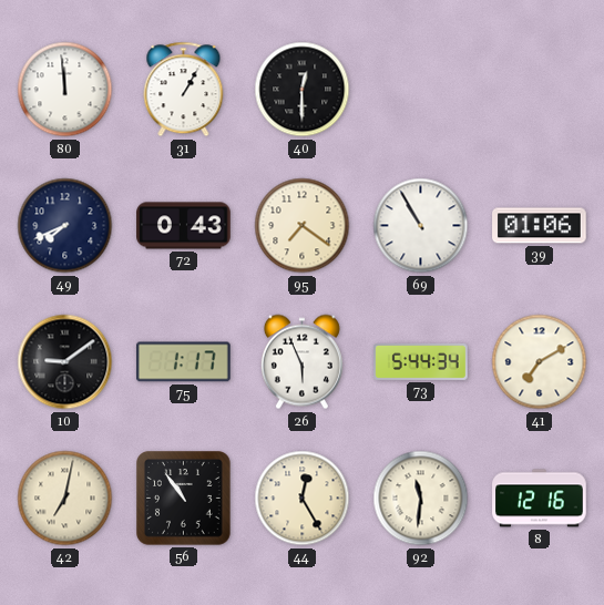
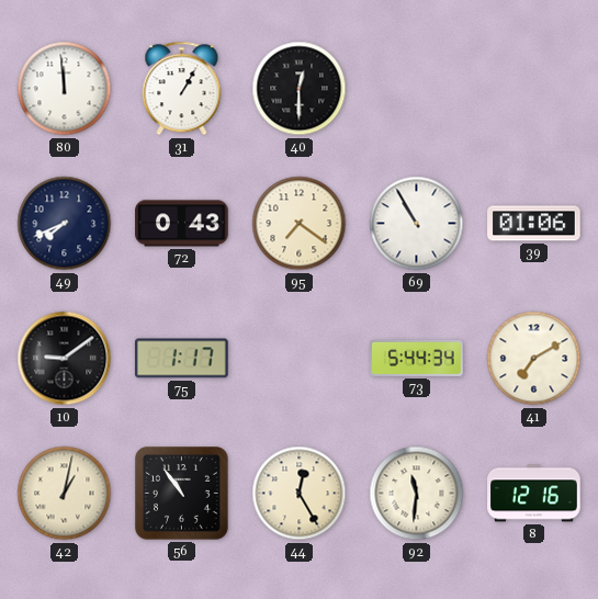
26: 5:56 -> none (301, 362)
42: 7:02 -> 1:02 (65, 494)
